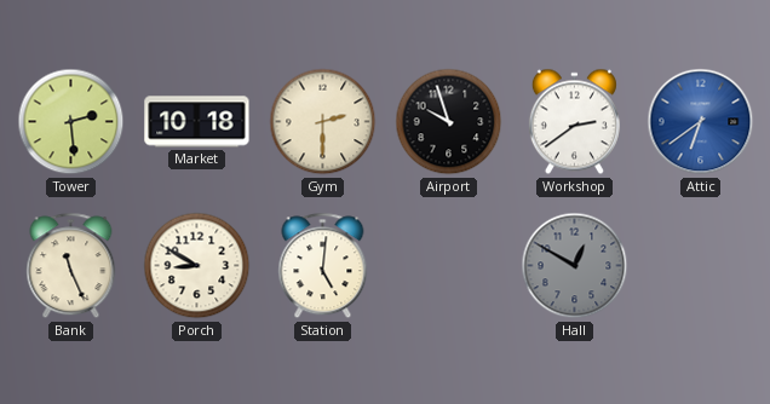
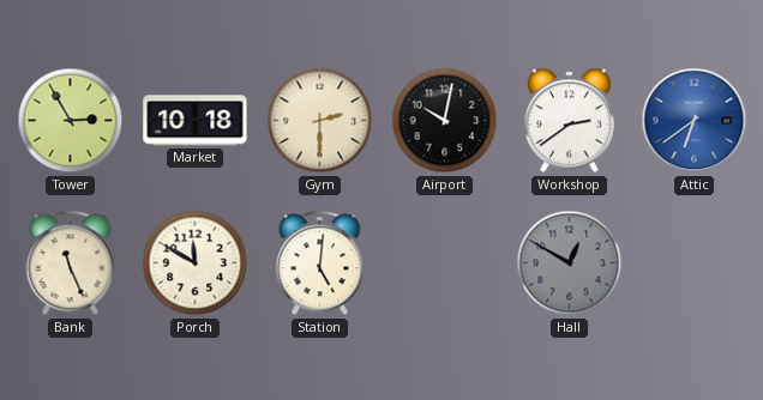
Tower: 2:29 -> 2:55 (71, 121)
Airport: 9:57 -> 10:02 (445, 121)
Porch: 8:50 -> 11:50 (196, 263)
